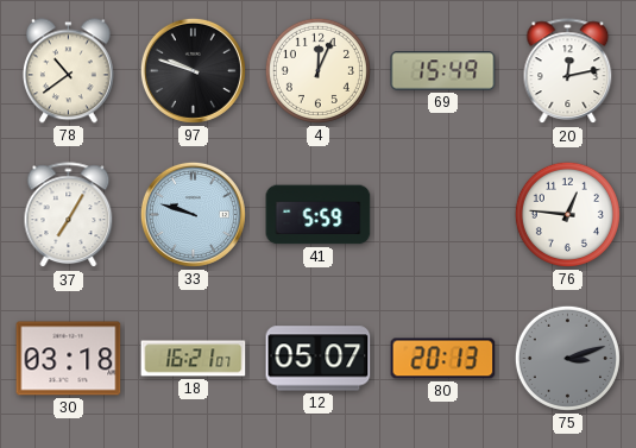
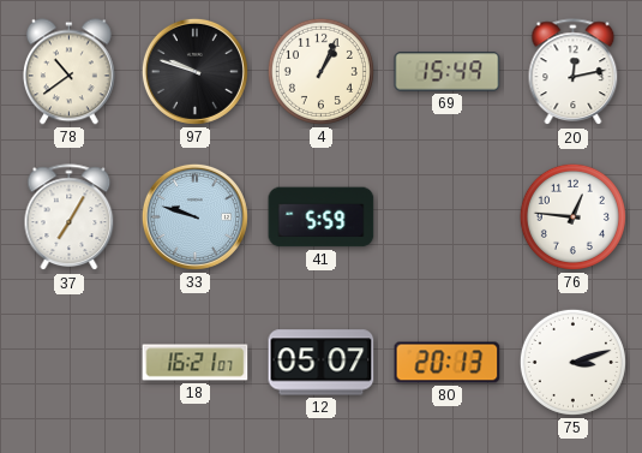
4: 12:04 -> 1:04 (320, 71)
30: 03:18 -> none (69, 359)
75 dial: grey -> white (572, 362)
